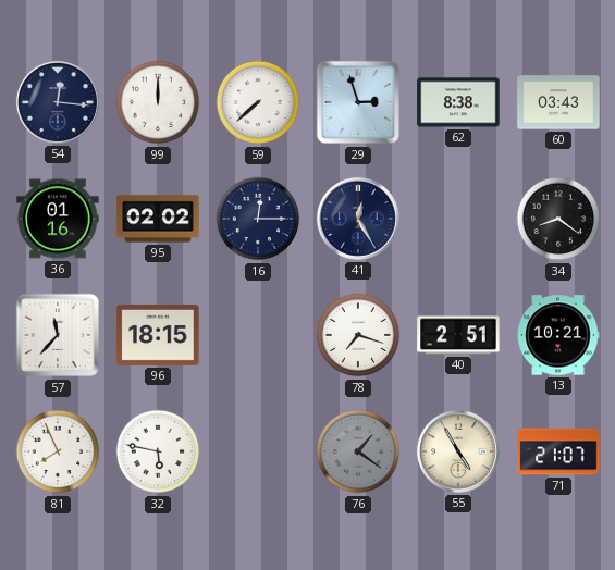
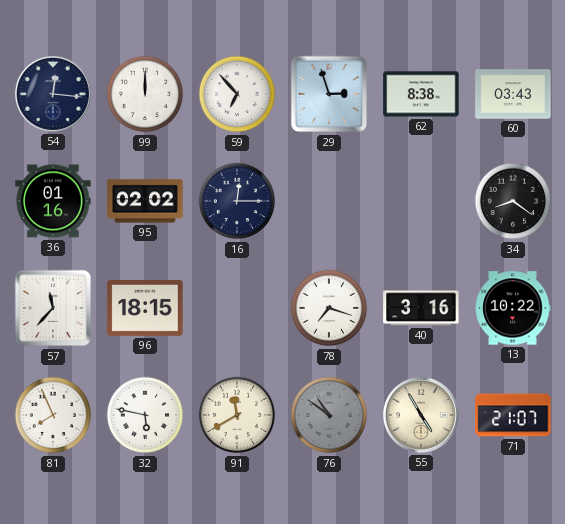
59: 7:38 -> 6:53 (237, 94)
41: 12:25 -> none (358, 219)
40: 2:51 -> 3:16 (421, 308)
13: 10:21 -> 10:22 (513, 308)
91: none -> 11:40 (237, 415)
76: 1:21 -> 10:51 (329, 415)
